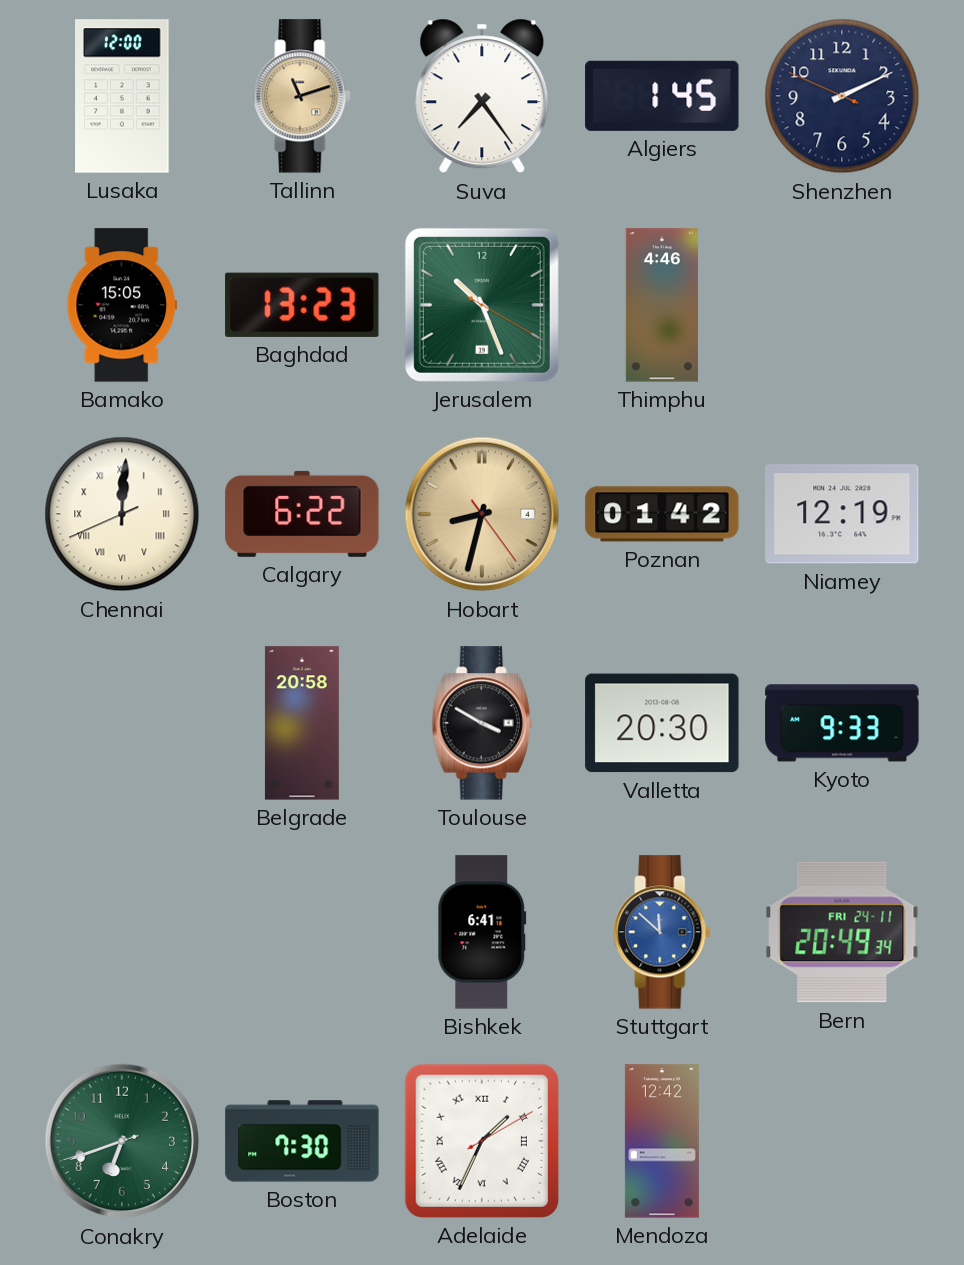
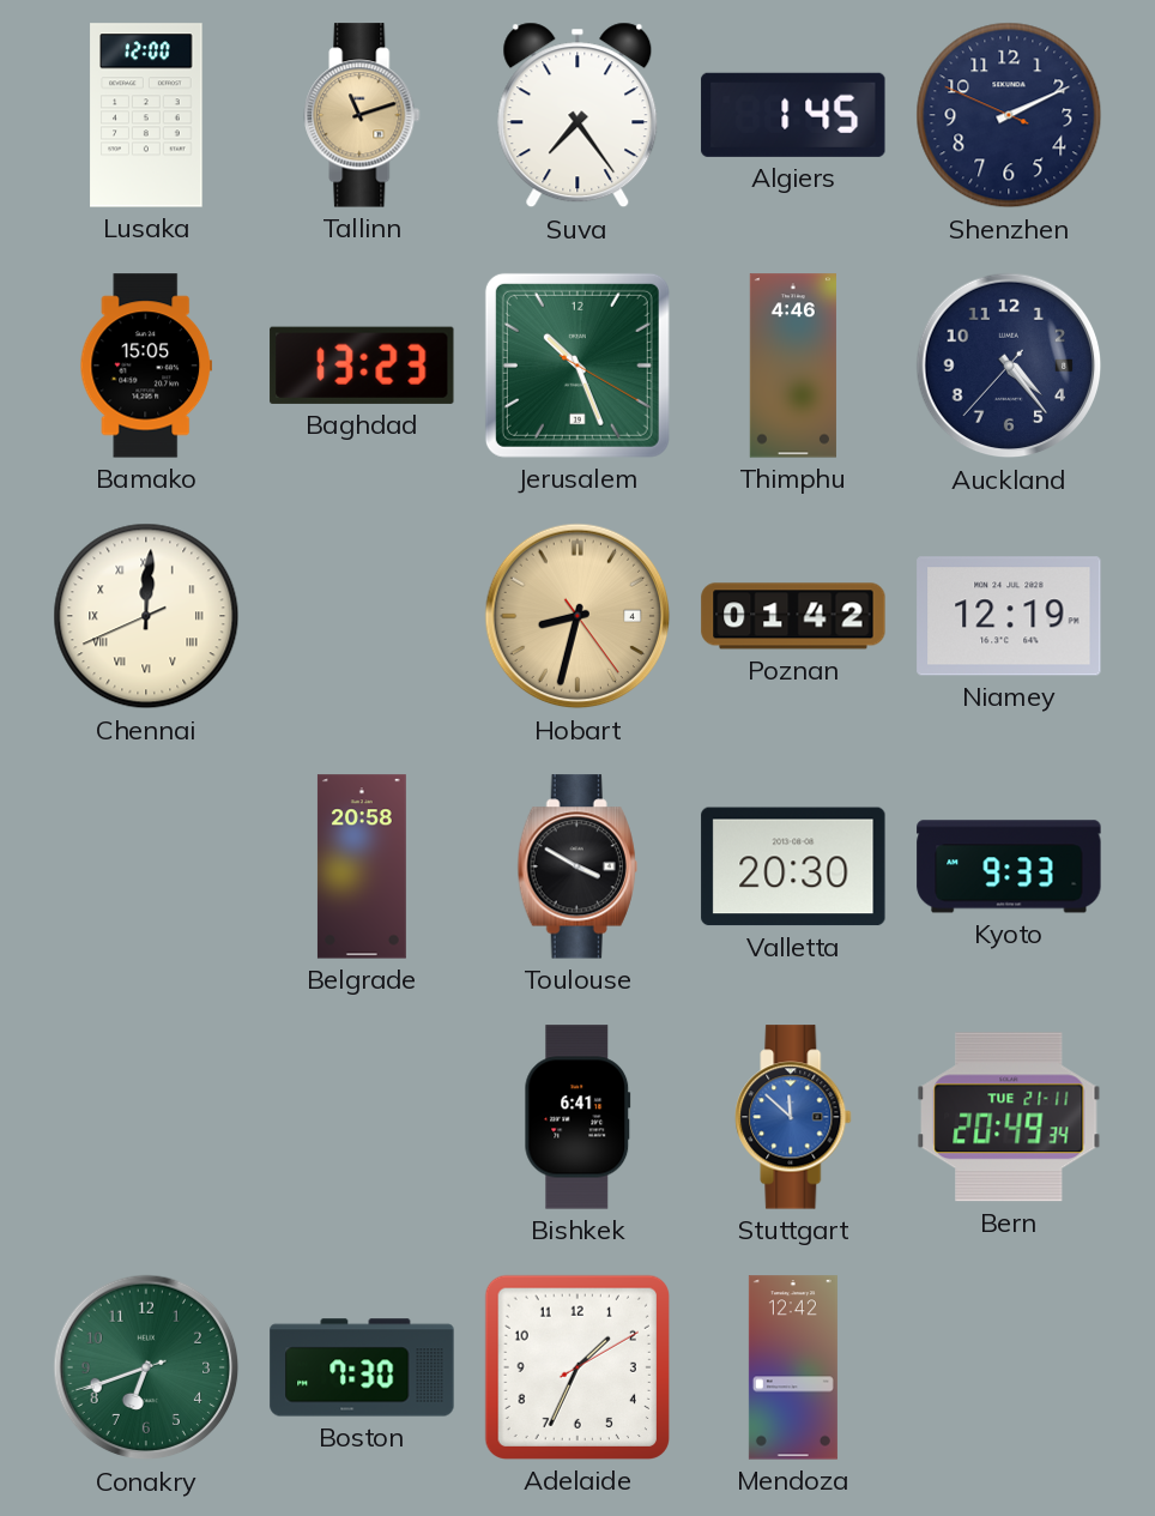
Auckland: none -> 4:23 (1009, 366)
Calgary: 6:22 -> none (302, 514)
Bern date: FRI 24-11 -> TUE 21-11 (1009, 1117)
Adelaide numerals: Roman -> Arabic (577, 1367)
